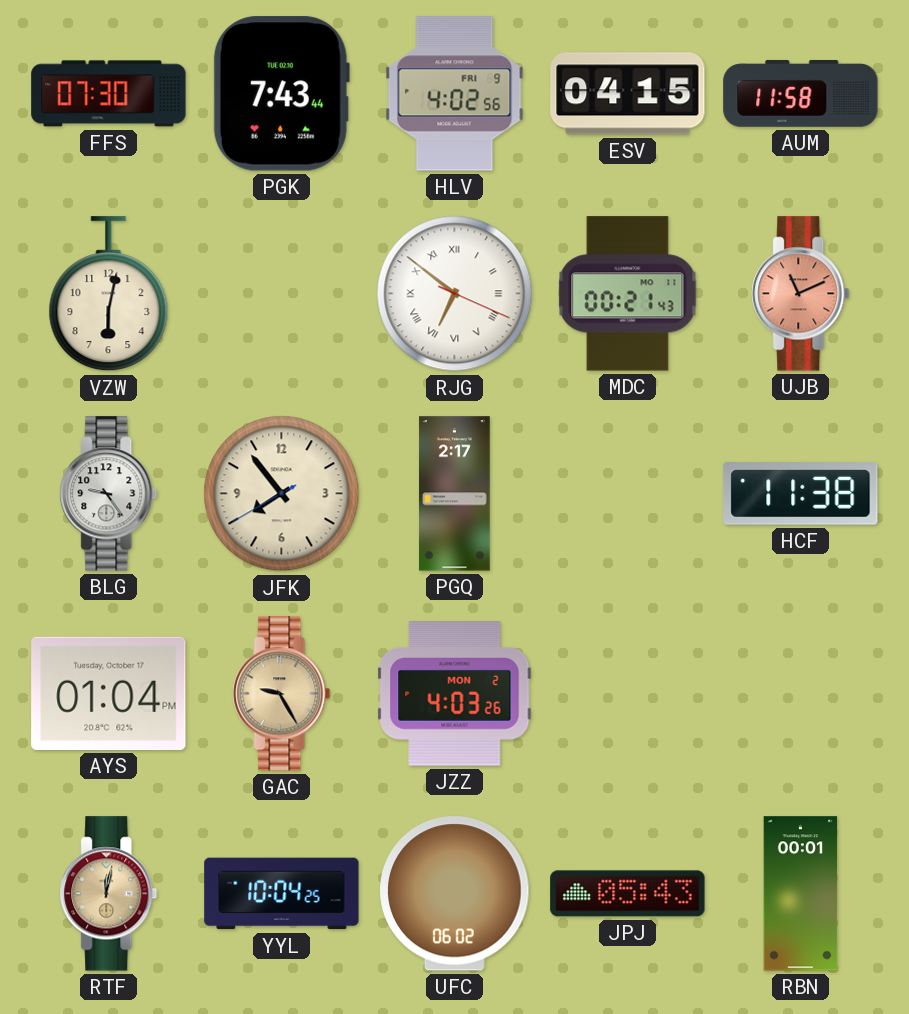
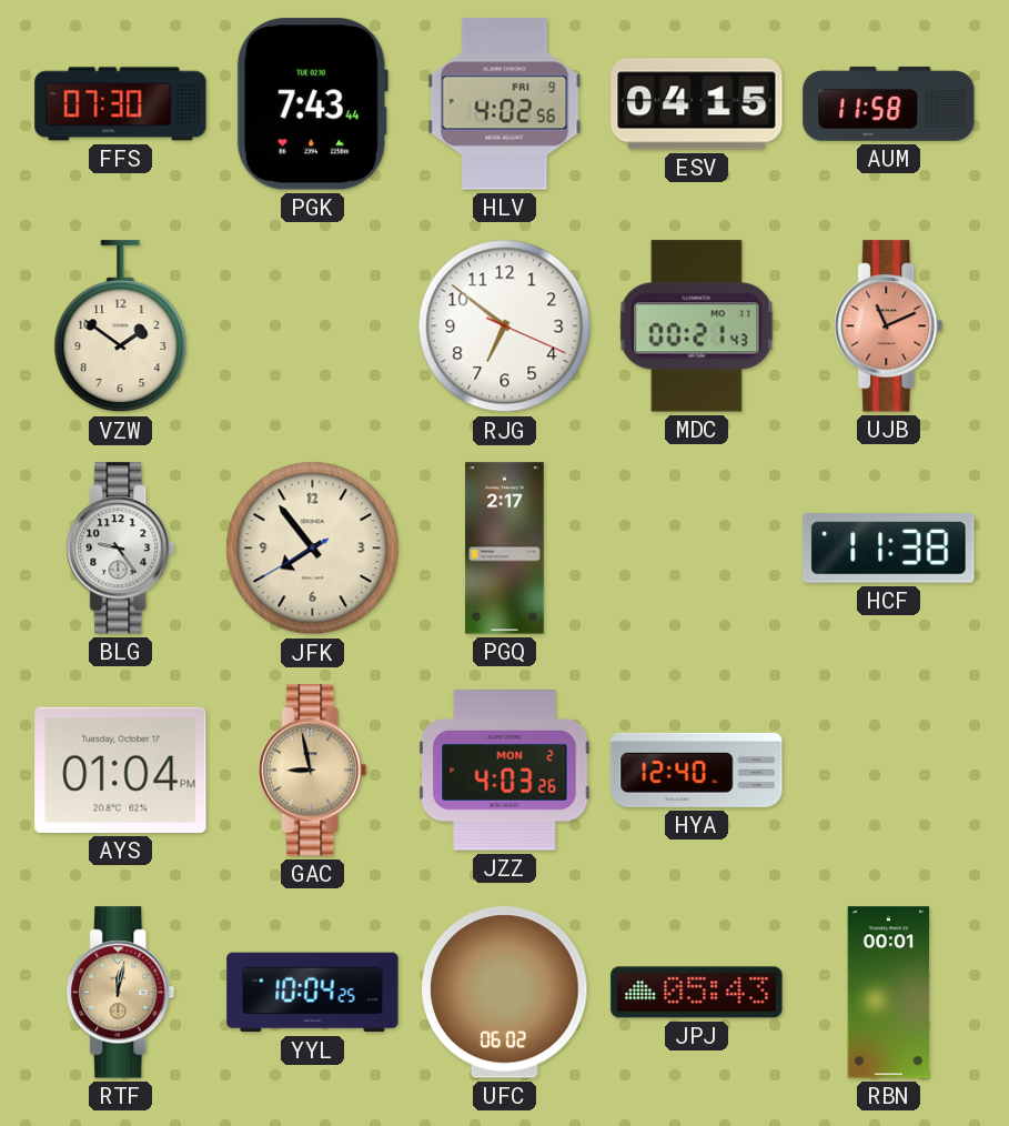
VZW: 6:02 -> 1:51 (121, 326)
RJG numerals: Roman -> Arabic (505, 326)
GAC: 9:25 -> 8:58 (313, 771)
HYA: none -> 12:40 (697, 770)
